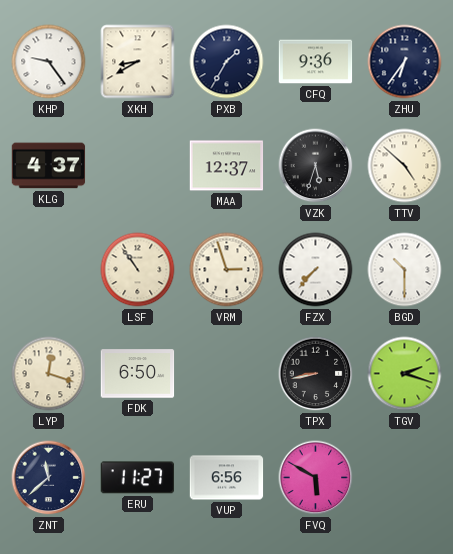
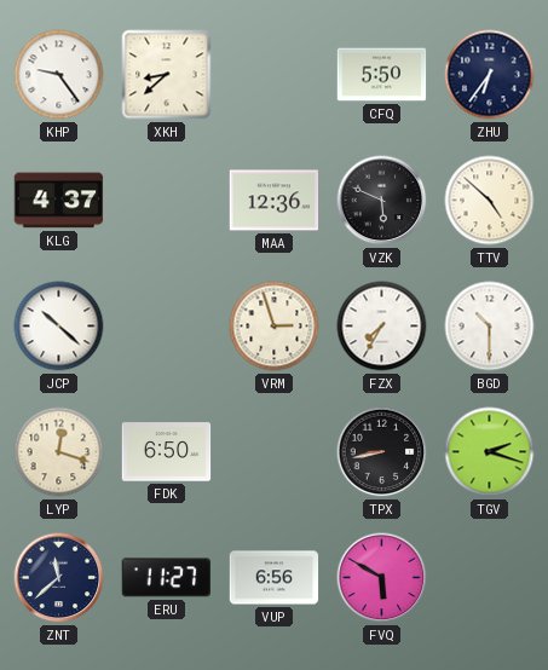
XKH: 8:40 -> 8:38 (167, 75)
PXB: 1:35 -> none (227, 62)
CFQ: 9:36 -> 5:50 (382, 75)
MAA: 12:37 -> 12:36 (275, 201)
VZK: 5:33 -> 5:49 (382, 201)
JCP: none -> 10:22 (59, 327)
LSF: 10:54 -> none (138, 270)
FZX: 7:37 -> 7:35 (382, 327)
